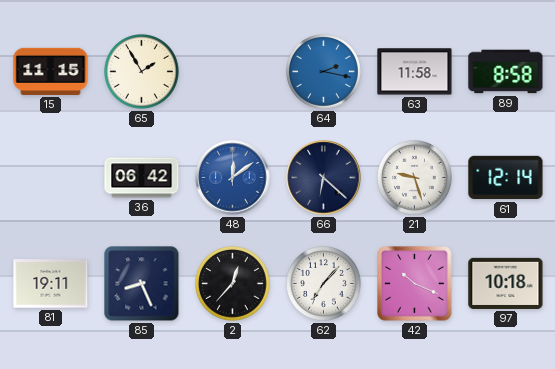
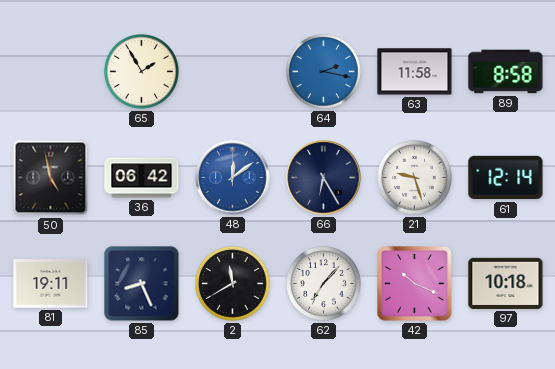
15: 11:15 -> none (51, 71)
50: none -> 4:58 (51, 178)
66: 6:22 -> 6:25 (324, 178)
2: 12:37 -> 11:40 (233, 284)
